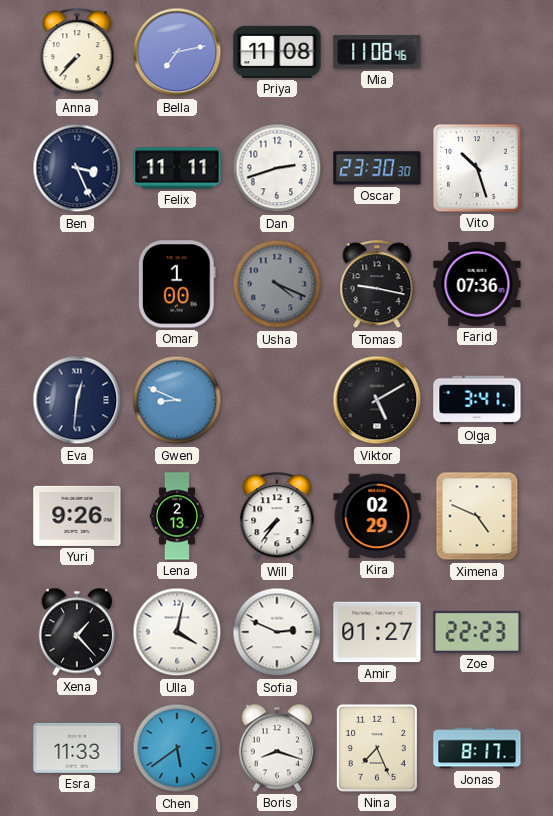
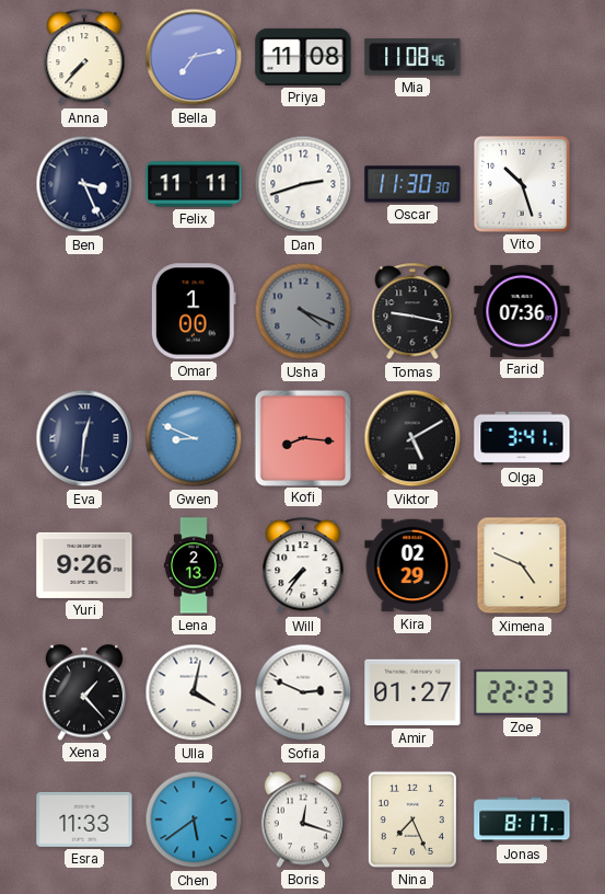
Oscar: 23:30 -> 11:30 (412, 184)
Kofi: none -> 8:16 (302, 437)
Boris: 8:18 -> 12:18 (302, 820)
